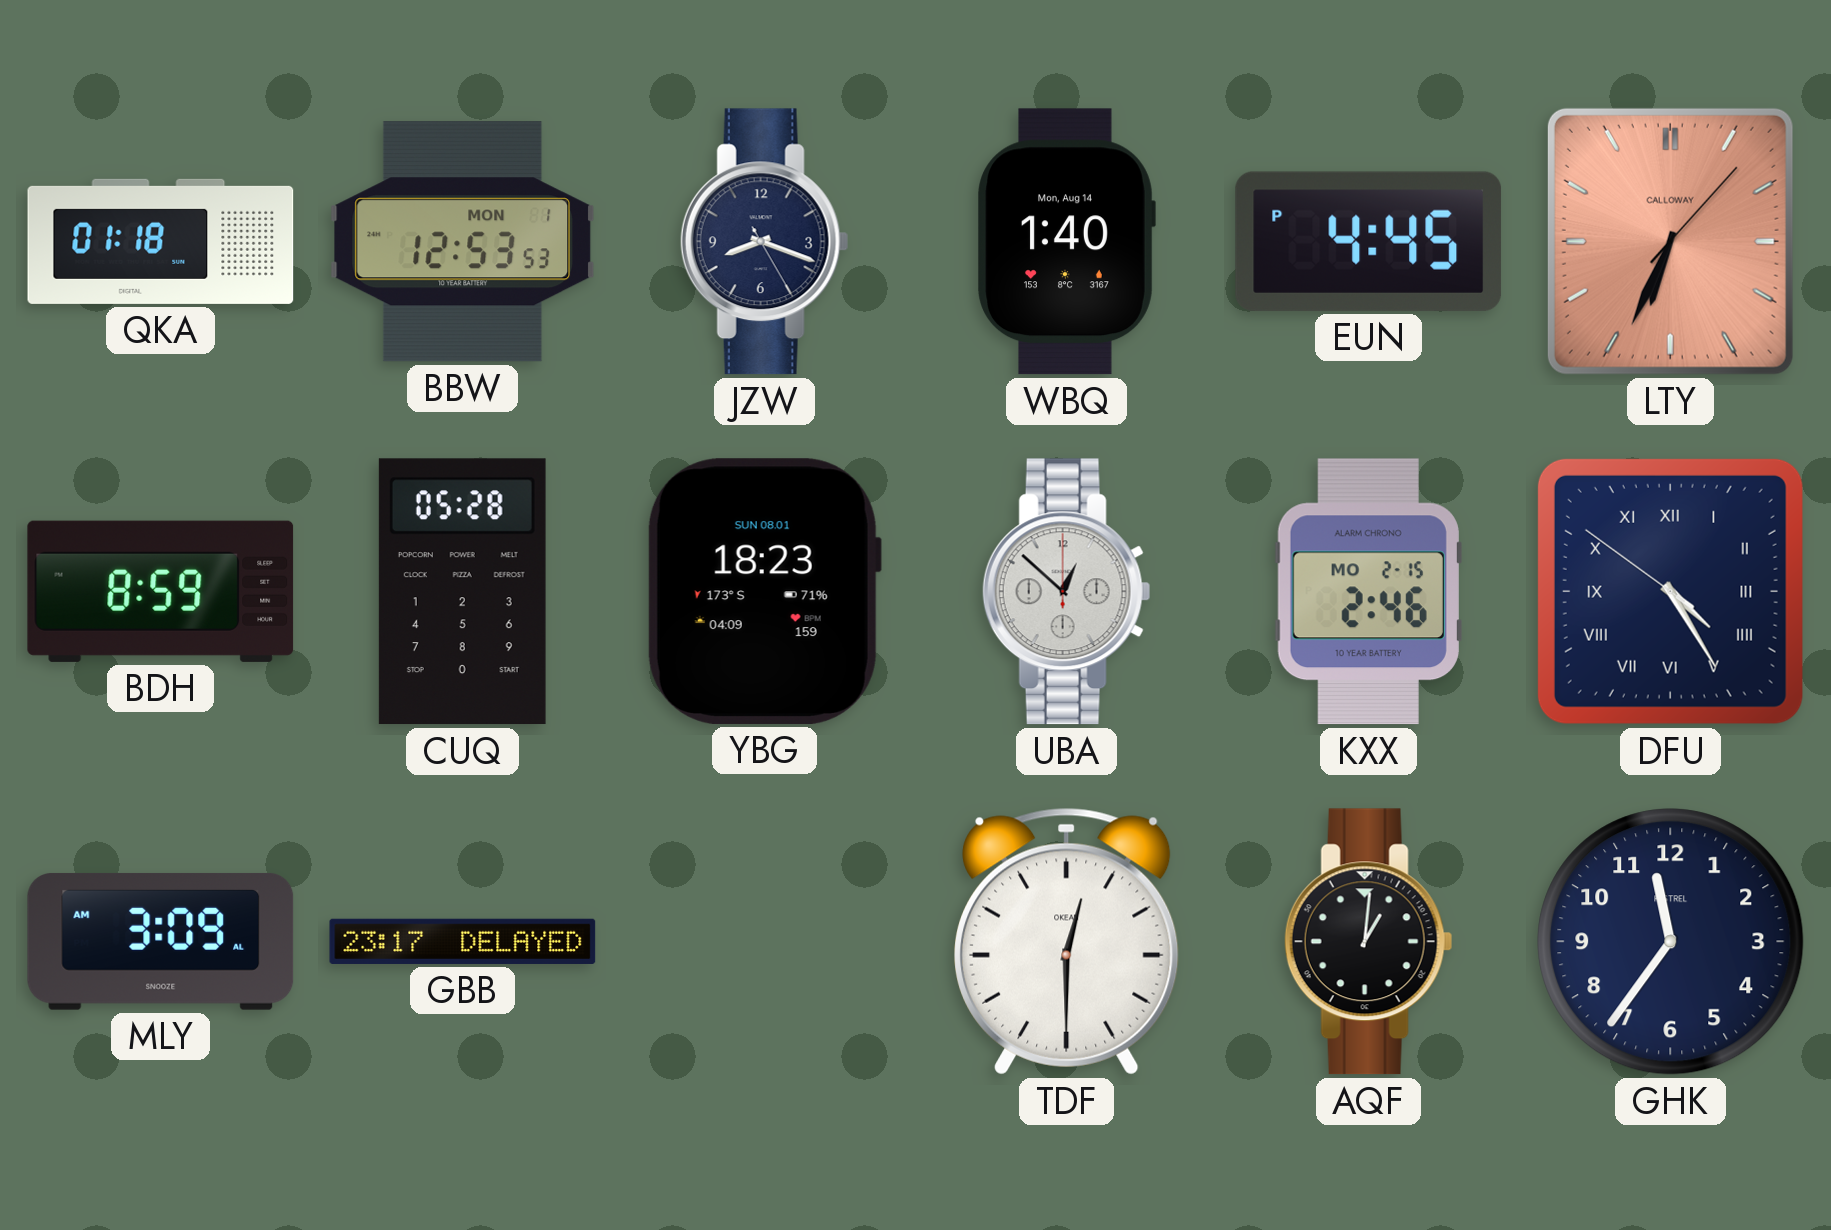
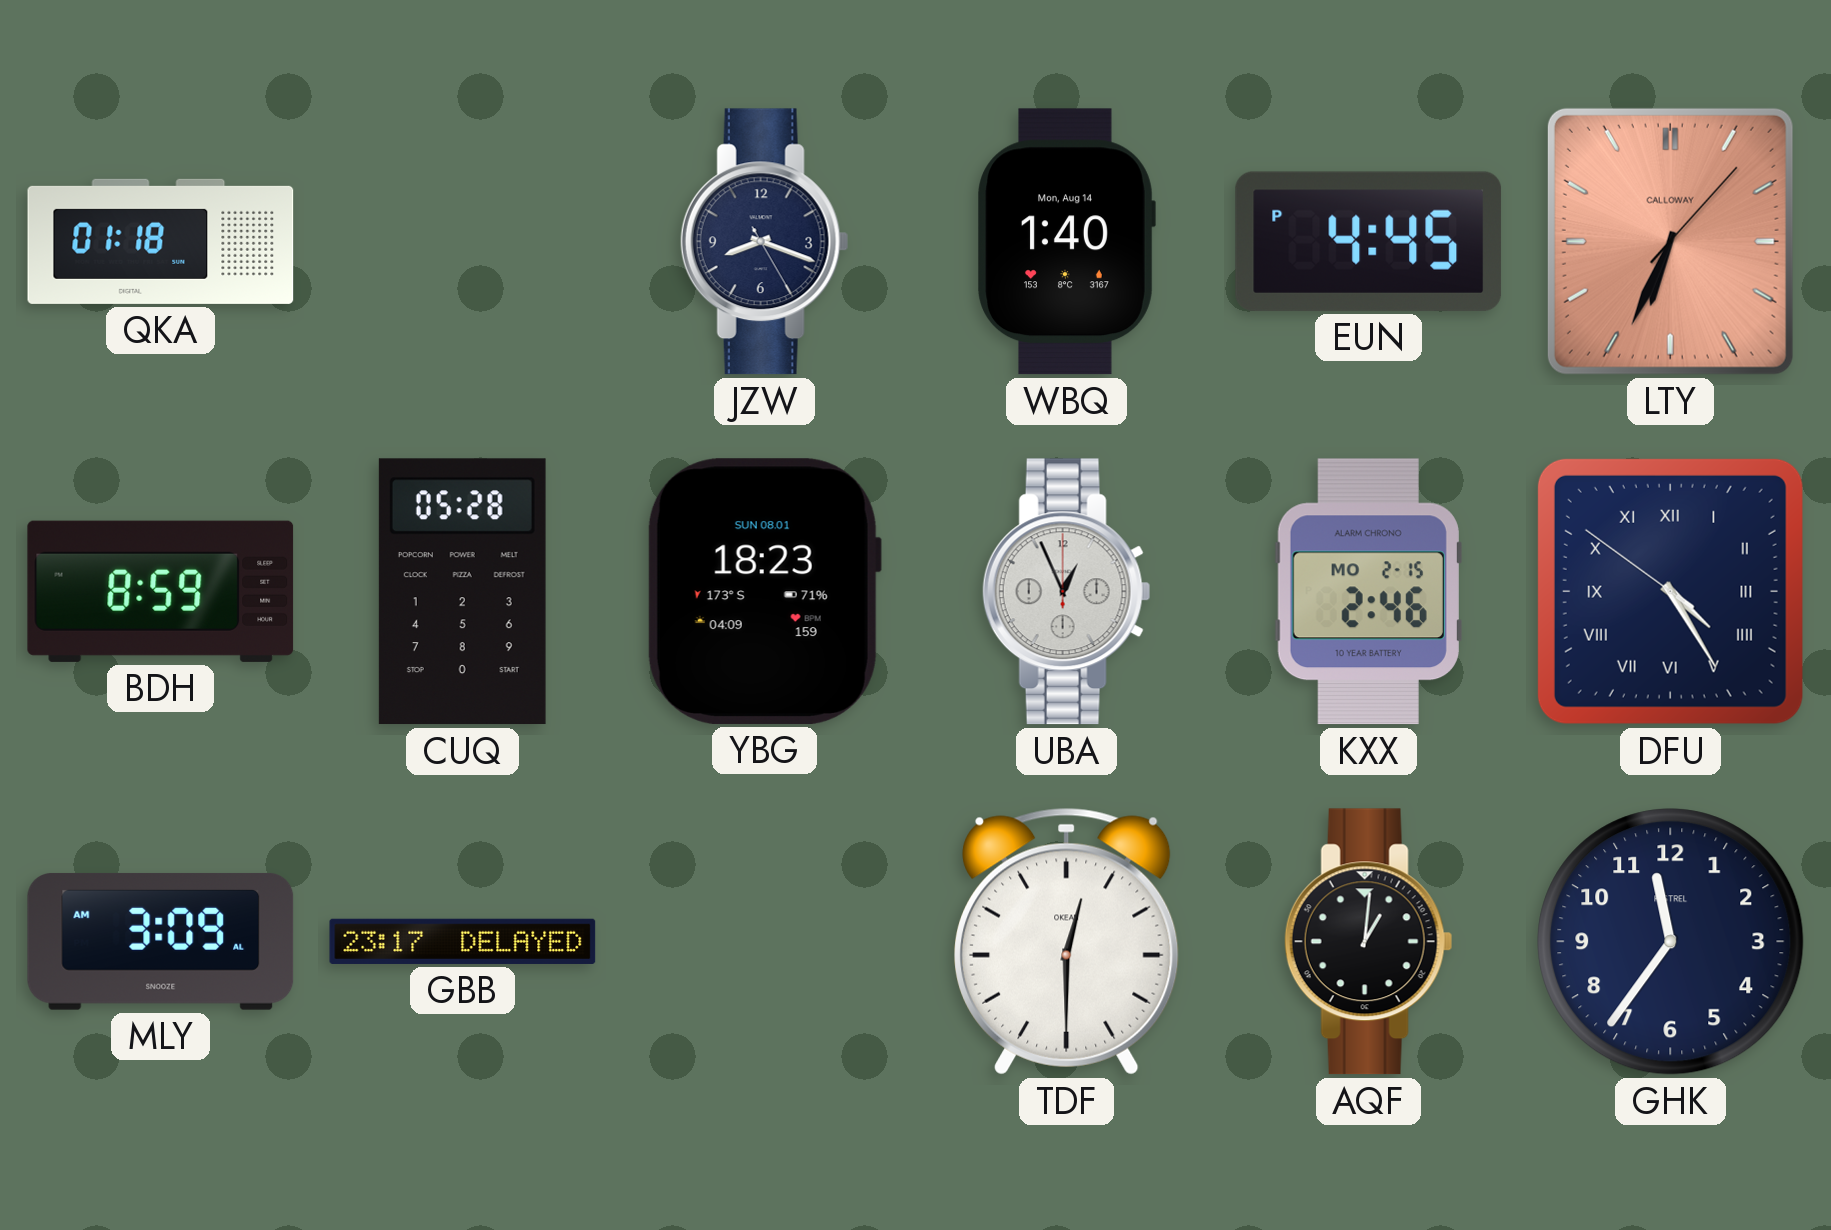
BBW: 12:53 -> none (463, 242)
UBA: 12:52 -> 12:56 (1066, 592)
